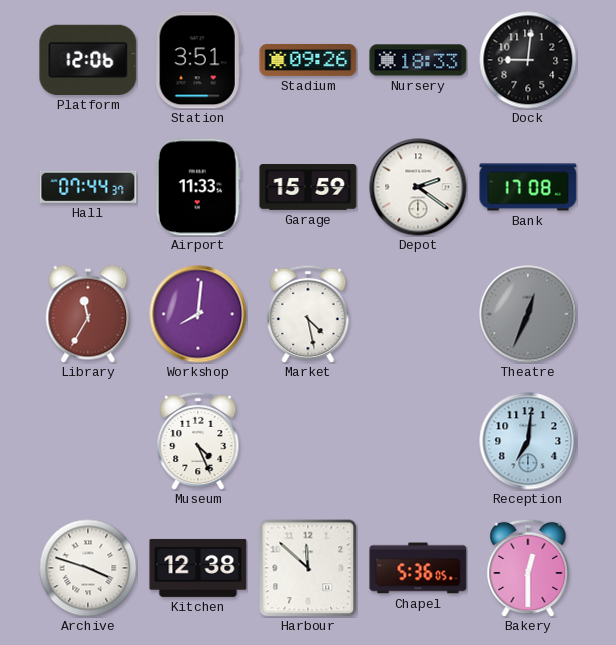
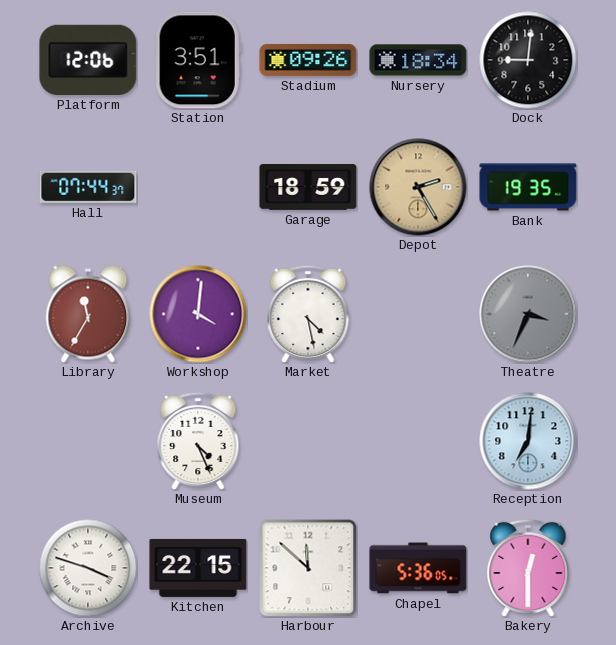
Nursery: 18:33 -> 18:34 (418, 60)
Airport: 11:33 -> none (198, 187)
Garage: 15:59 -> 18:59 (308, 187)
Depot: 2:21 -> 2:25 (418, 187)
Depot dial: white -> champagne (418, 187)
Bank: 17:08 -> 19:35 (528, 187)
Workshop: 8:01 -> 4:01 (198, 314)
Theatre: 12:34 -> 3:34 (528, 314)
Kitchen: 12:38 -> 22:15 (198, 568)
